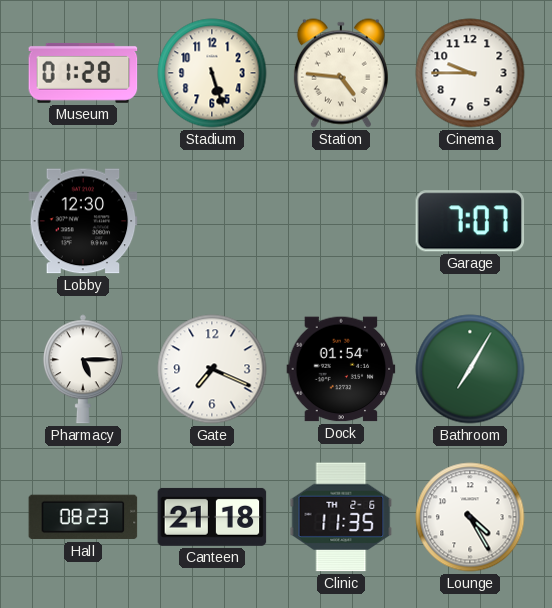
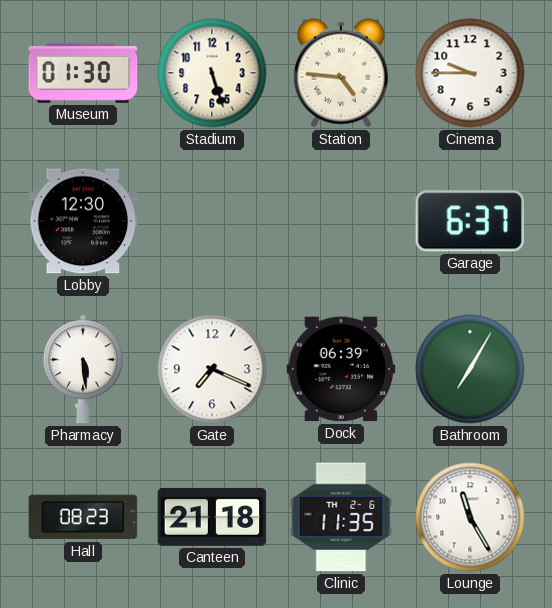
Museum: 01:28 -> 01:30 (83, 73)
Garage: 7:07 -> 6:37 (470, 221)
Pharmacy: 5:15 -> 5:29 (83, 369)
Dock: 01:54 -> 06:39 (341, 369)
Lounge: 4:25 -> 11:25 (470, 517)
